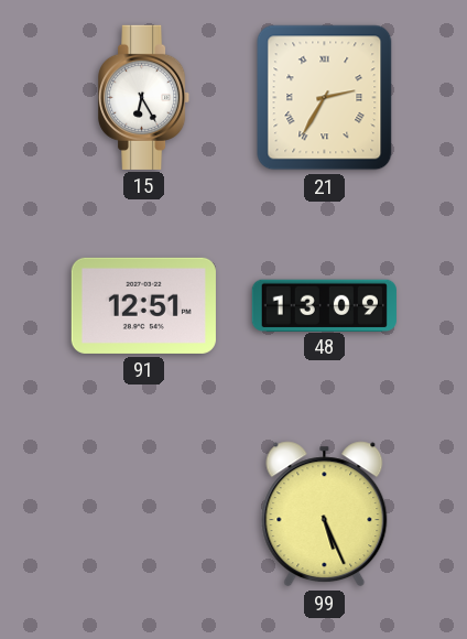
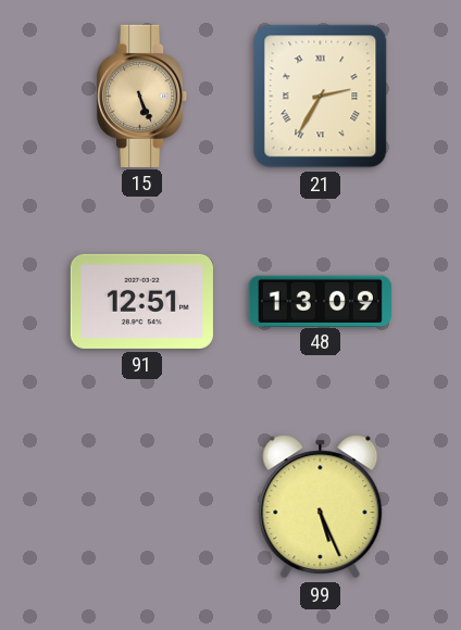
15: 6:25 -> 5:26 (142, 96)
15 dial: white -> champagne (142, 96)
